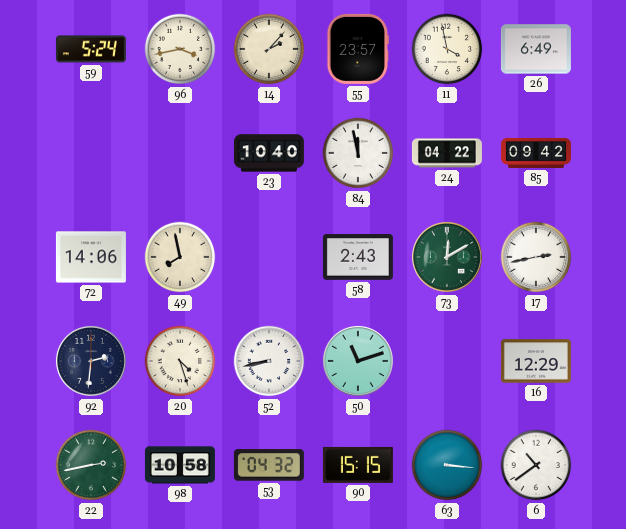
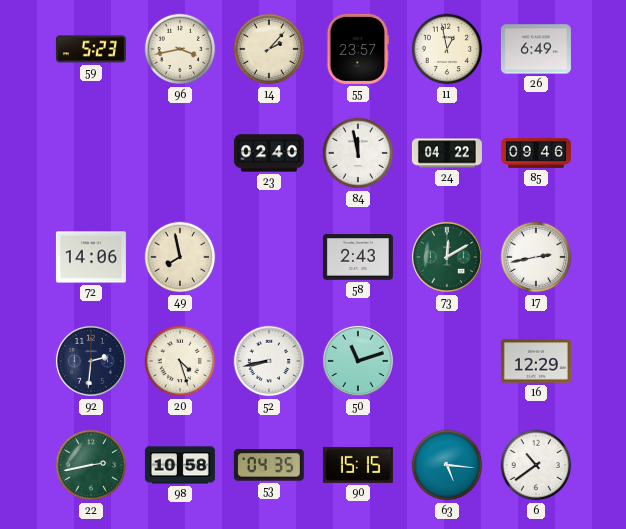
59: 5:24 -> 5:23 (91, 49)
11: 3:58 -> 12:58 (447, 49)
23: 10:40 -> 02:40 (269, 153)
85: 09:42 -> 09:46 (536, 153)
53: 04:32 -> 04:35 (269, 465)
63: 3:16 -> 5:16 (447, 465)
